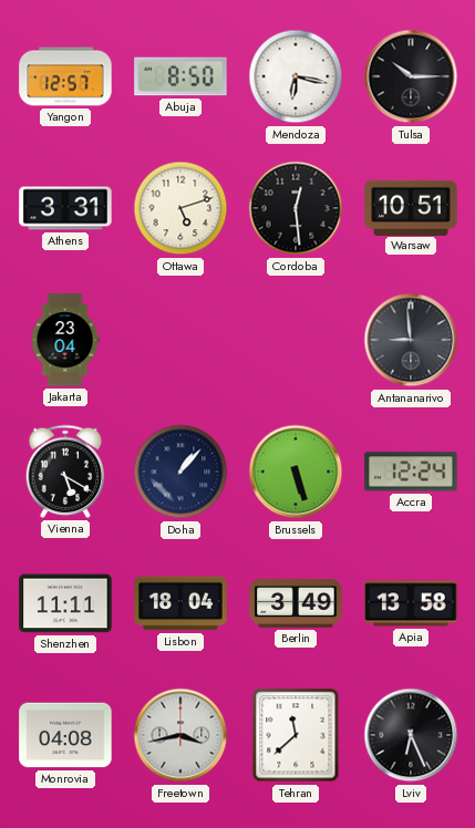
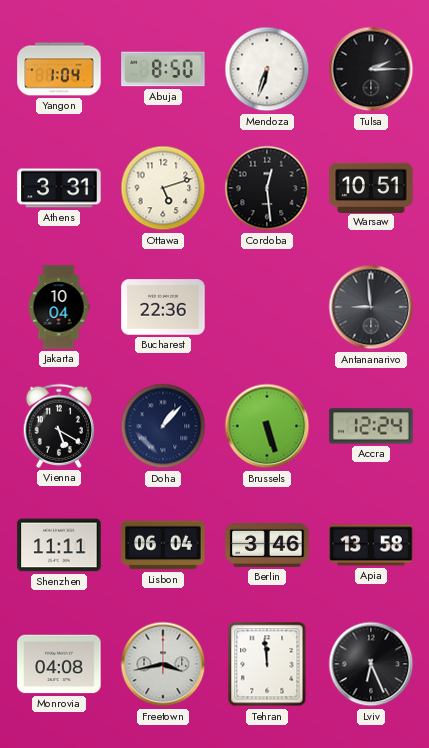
Yangon: 12:57 -> 1:04 (59, 69)
Mendoza: 6:17 -> 6:33 (267, 69)
Tulsa: 10:15 -> 2:15 (371, 69)
Jakarta: 23:04 -> 10:04 (59, 307)
Bucharest: none -> 22:36 (163, 307)
Lisbon: 18:04 -> 06:04 (163, 545)
Berlin: 3:49 -> 3:46 (267, 545)
Tehran: 11:38 -> 11:59 (267, 664)
